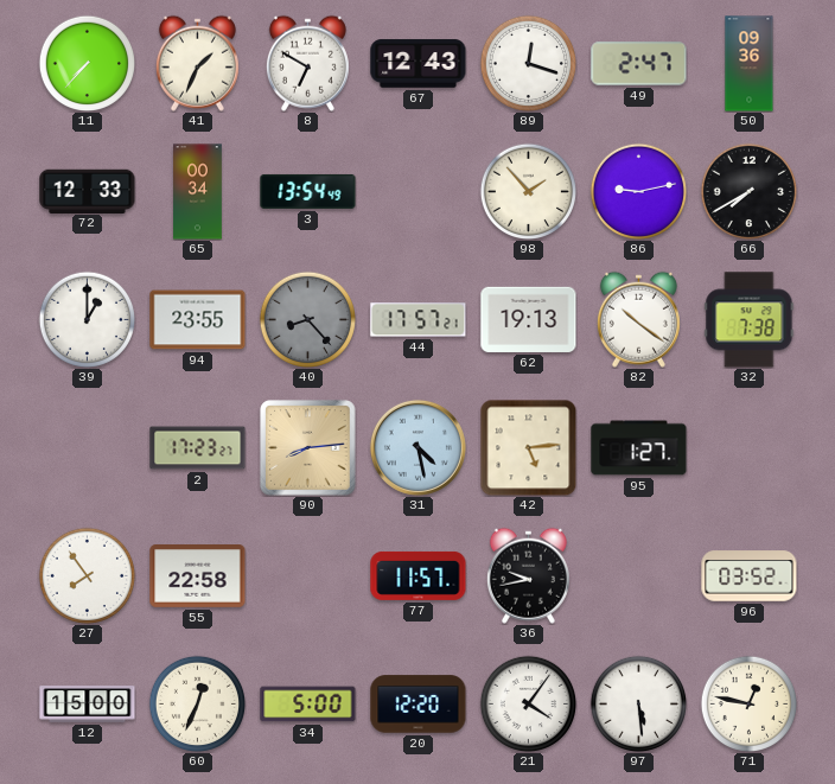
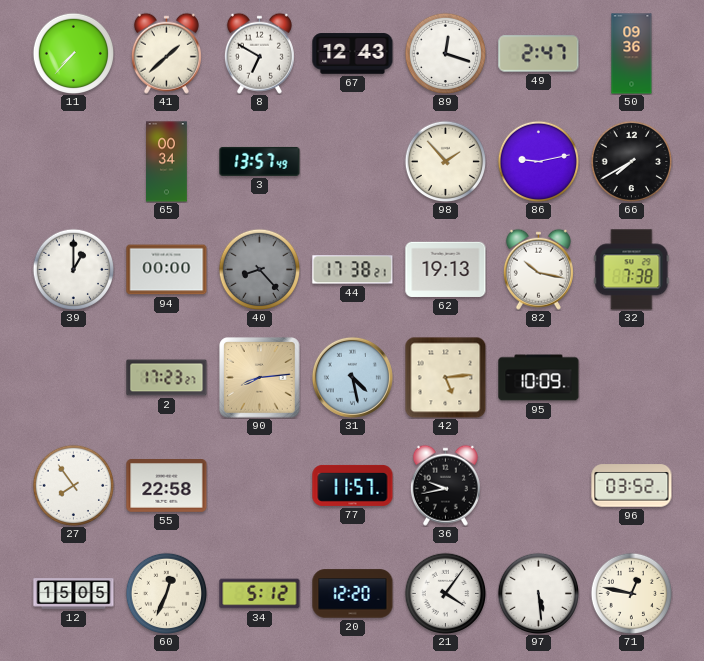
41: 1:34 -> 1:38 (166, 53)
72: 12:33 -> none (88, 191)
3: 13:54 -> 13:57 (260, 161)
94: 23:55 -> 00:00 (167, 270)
44: 17:57 -> 17:38 (353, 270)
82: 10:21 -> 10:17 (538, 269)
95: 1:27 -> 10:09 (539, 378)
12: 15:00 -> 15:05 (74, 594)
34: 5:00 -> 5:12 (260, 594)
